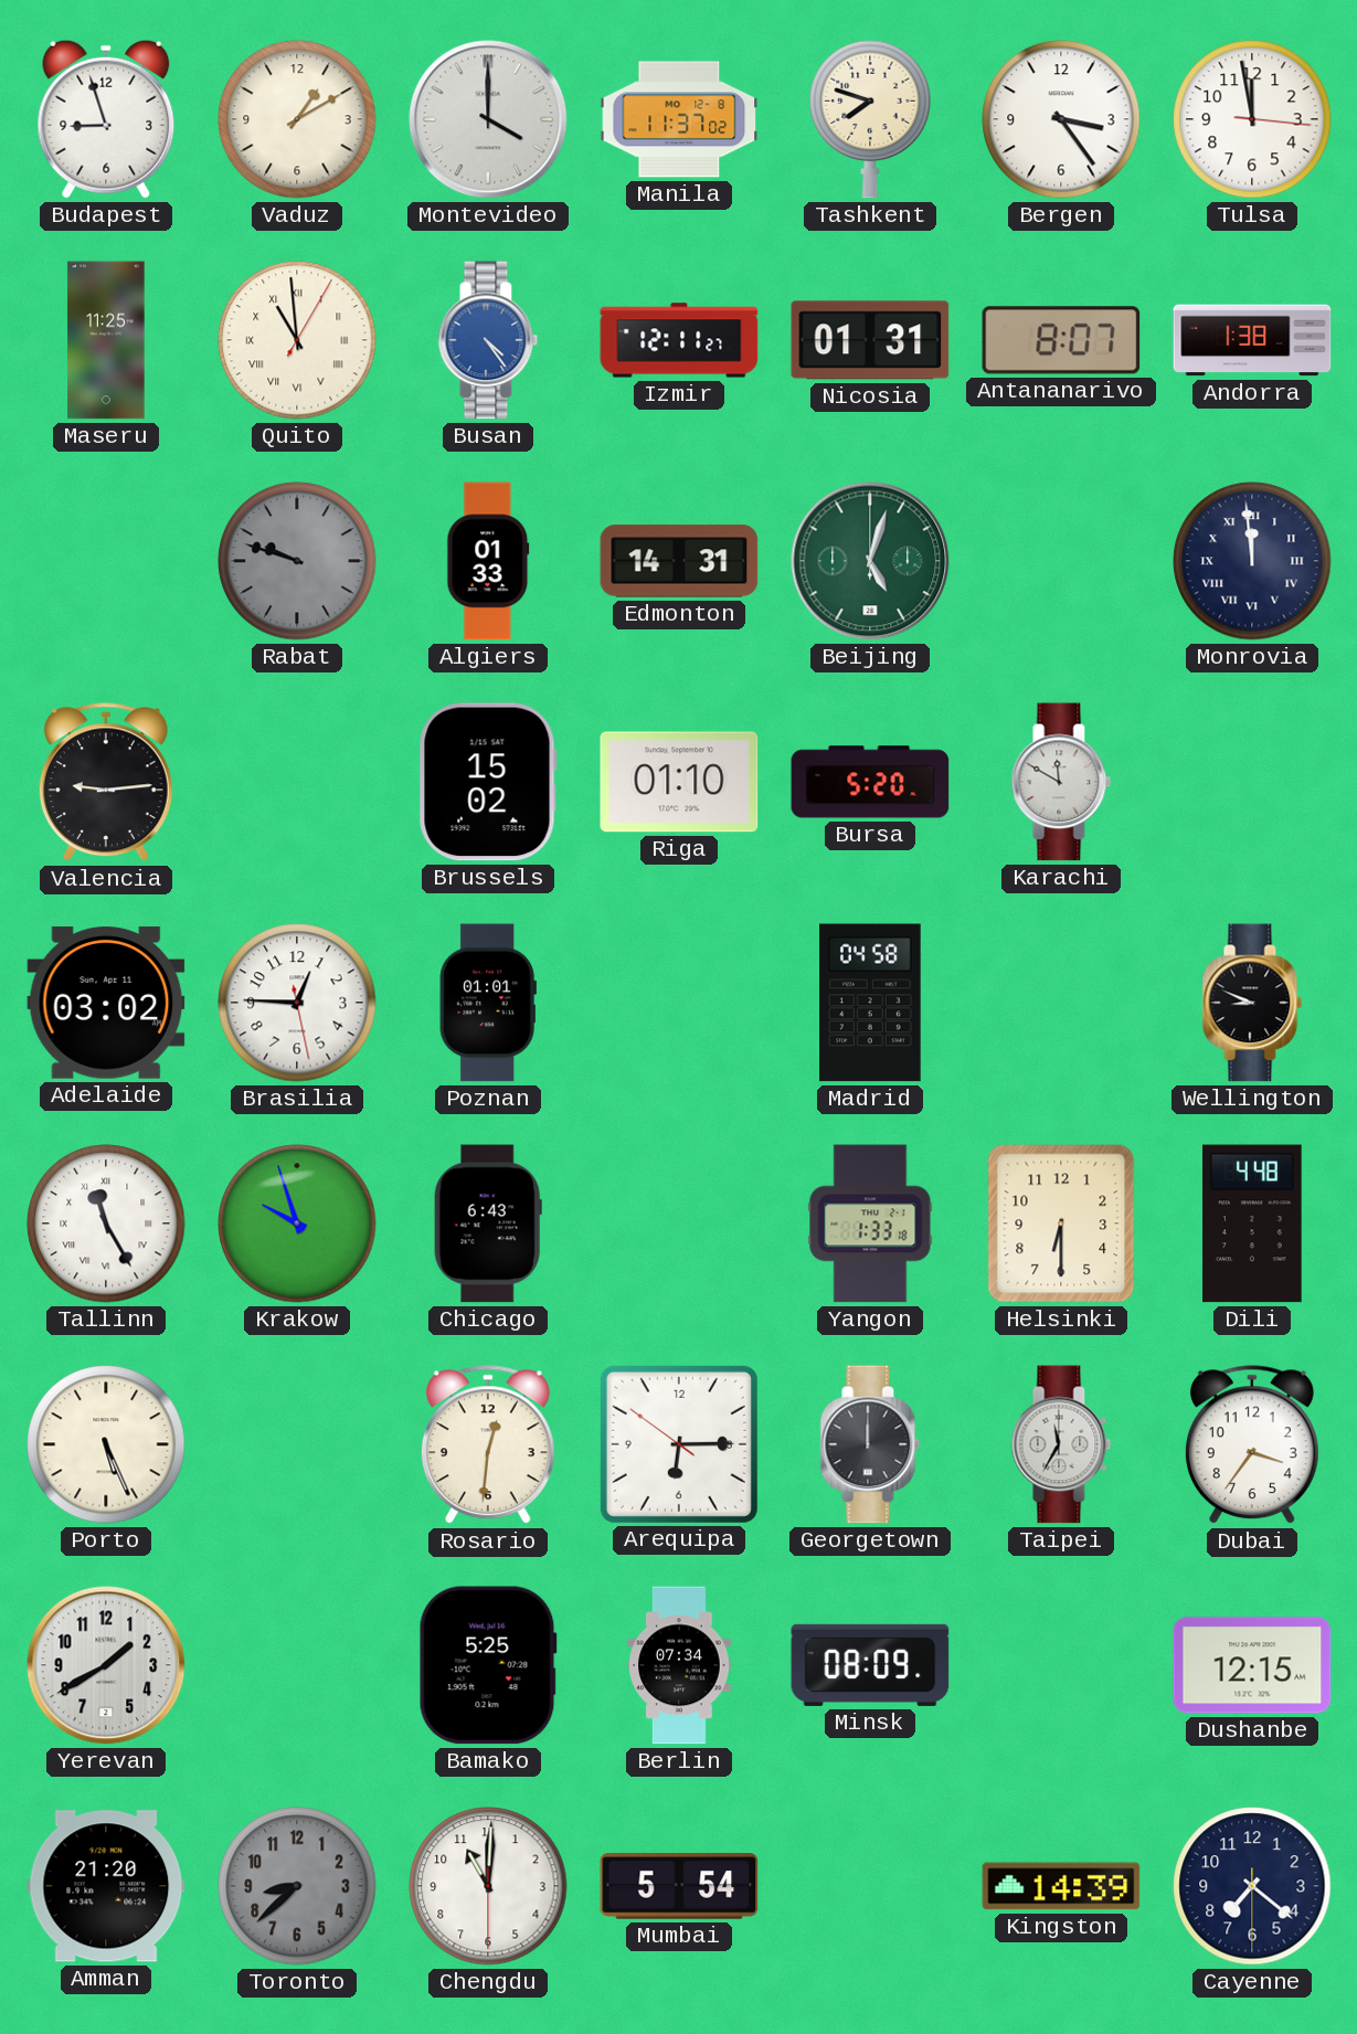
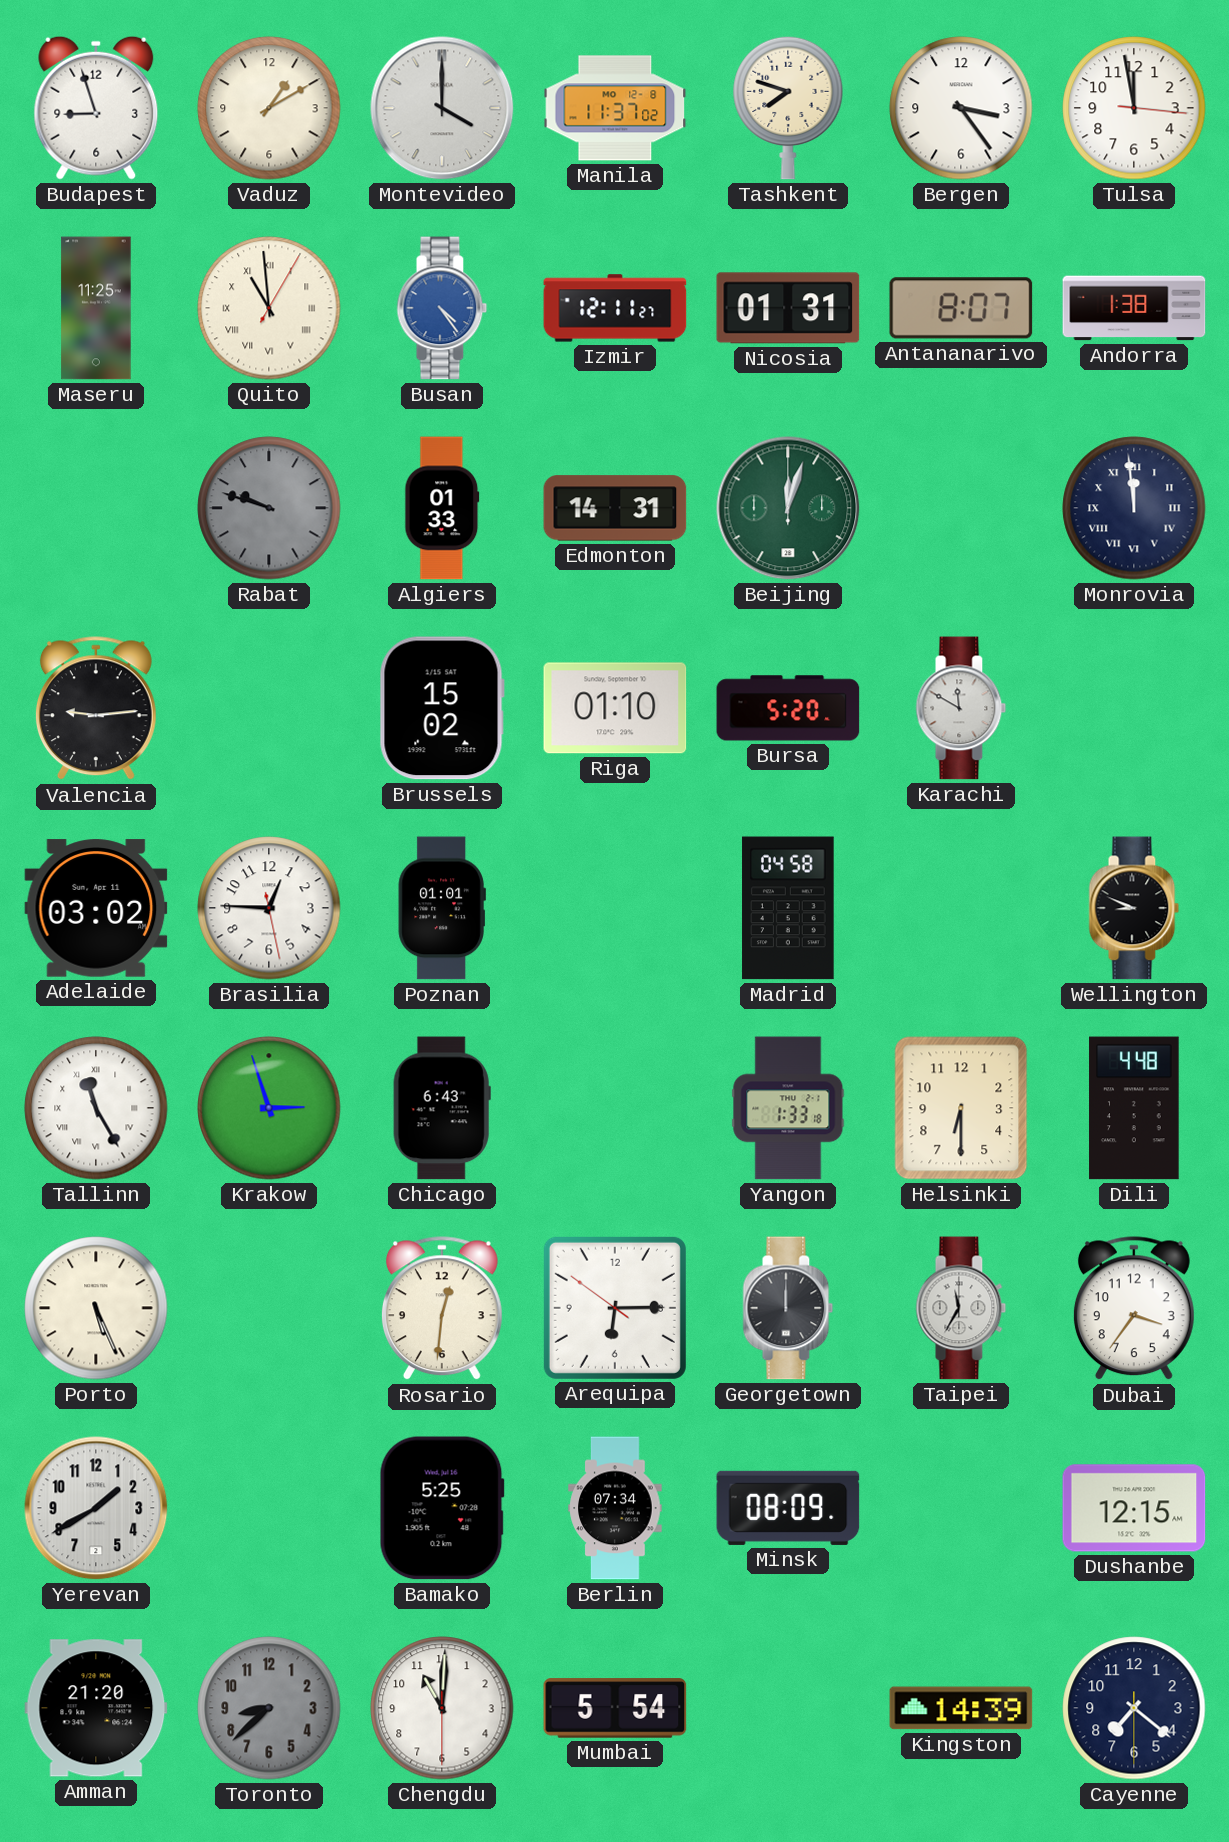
Beijing: 5:03 -> 12:03 (788, 508)
Krakow: 9:57 -> 2:57 (269, 1108)
